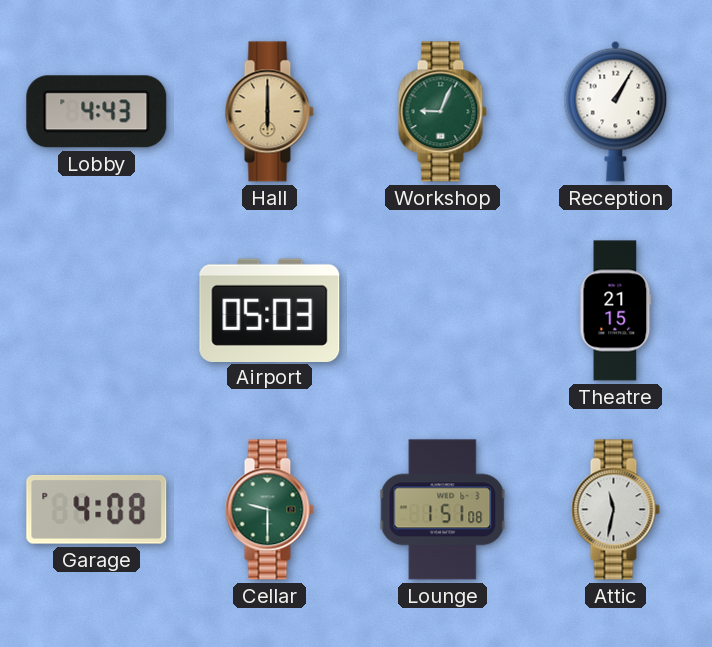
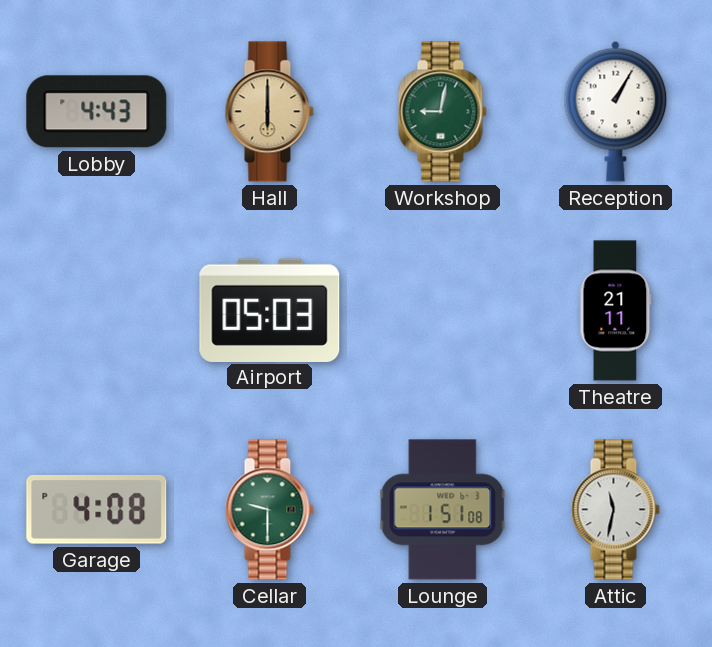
Workshop: 9:04 -> 9:02 (442, 112)
Theatre: 21:15 -> 21:11 (616, 311)
